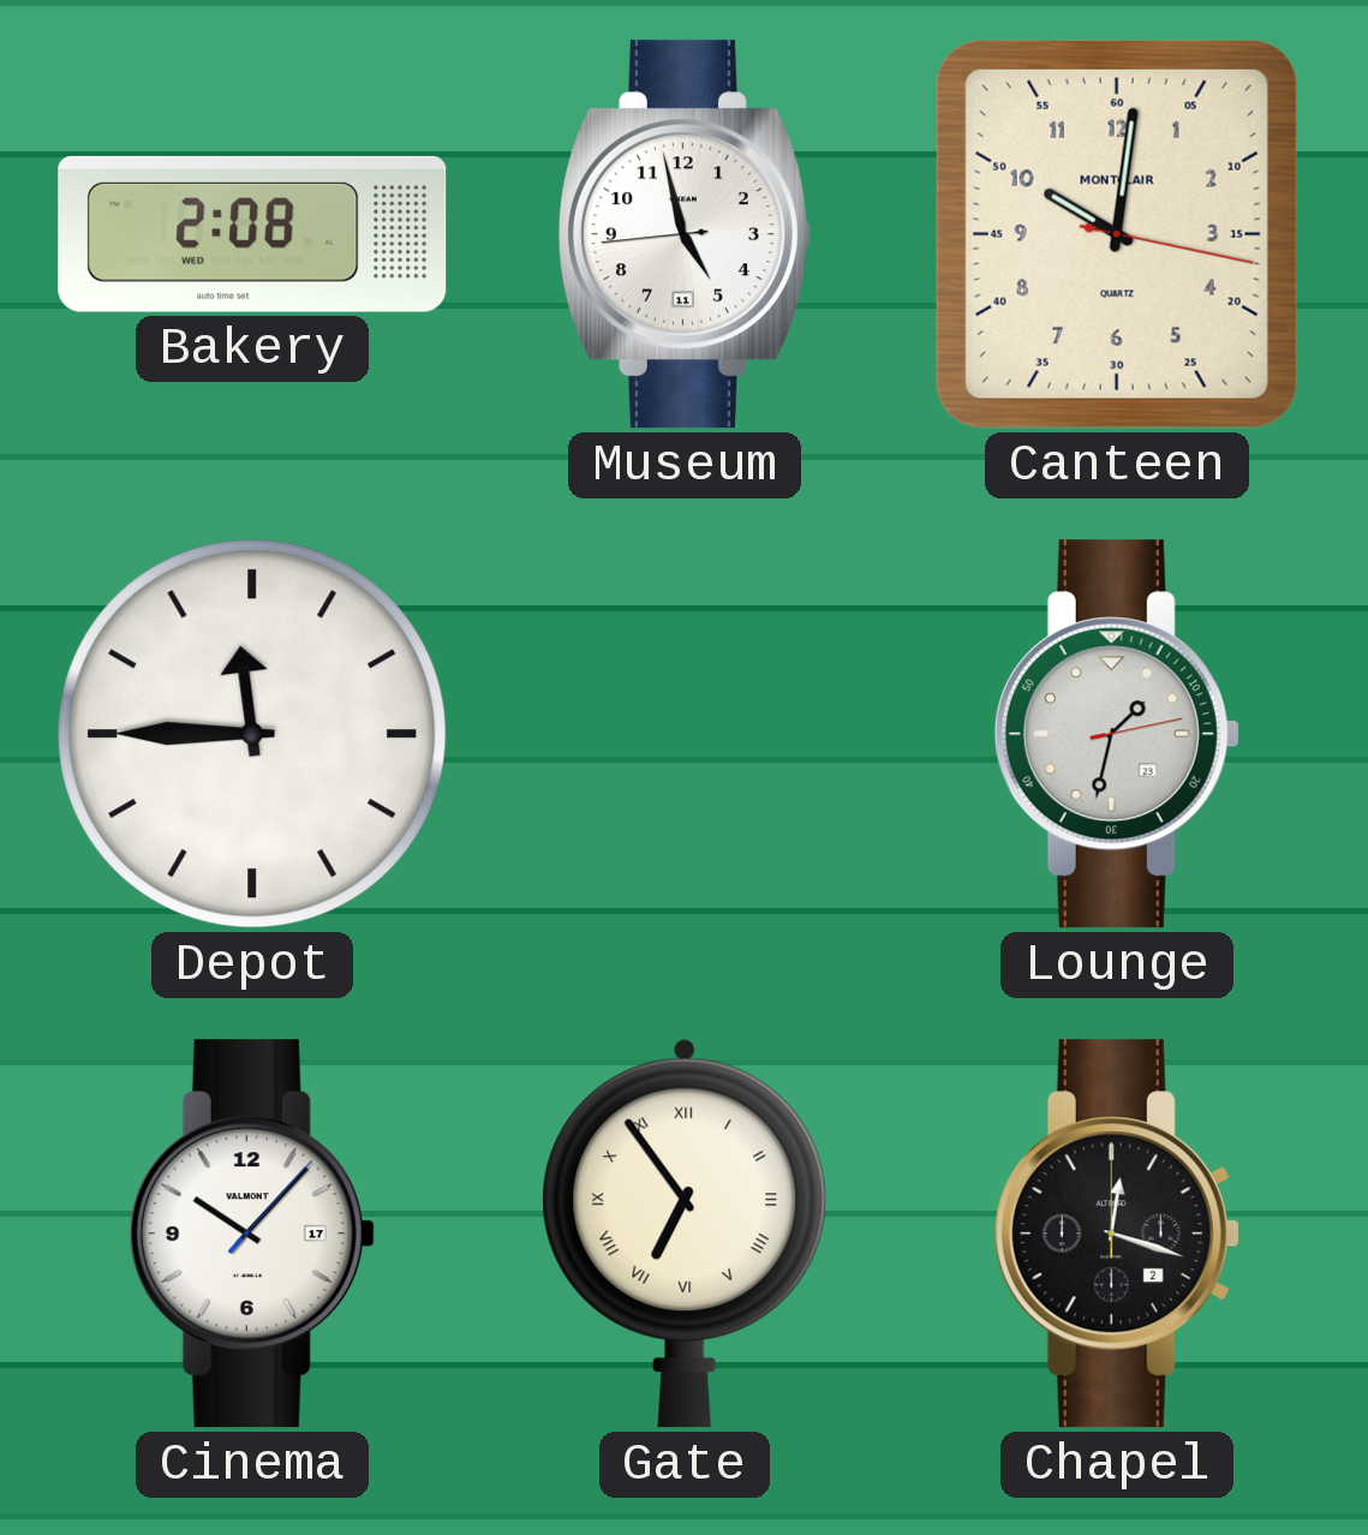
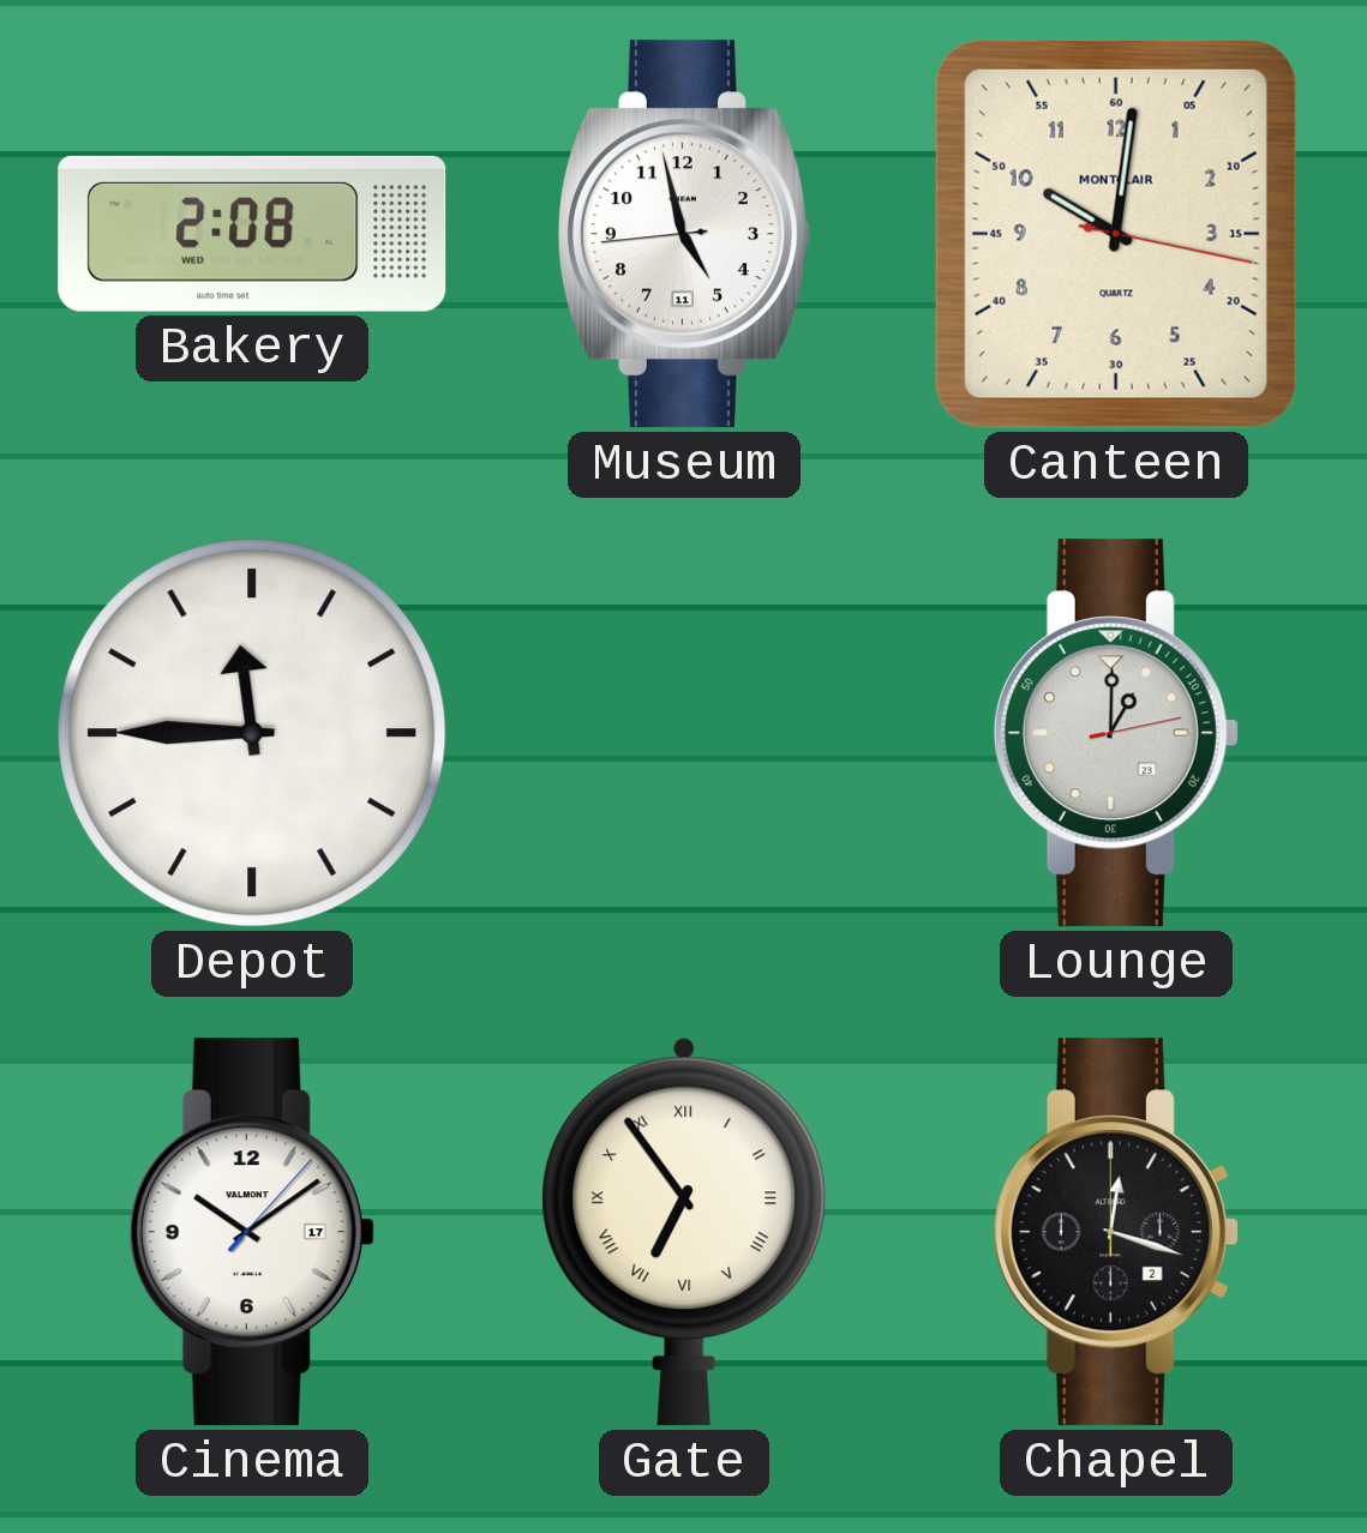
Lounge: 1:32 -> 1:00 (1116, 733)
Cinema: 10:07 -> 10:09 (252, 1232)
